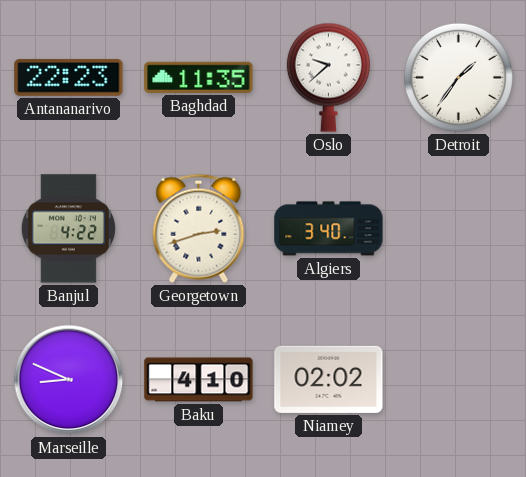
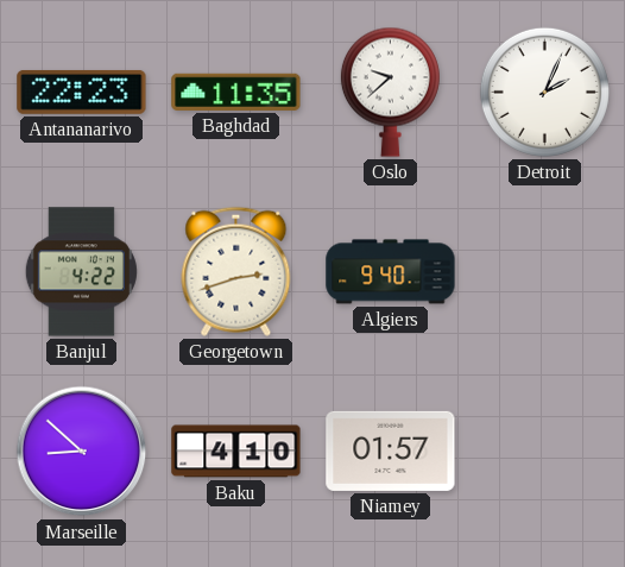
Detroit: 1:36 -> 2:04 (544, 92)
Algiers: 3:40 -> 9:40 (391, 272)
Marseille: 8:49 -> 8:52 (82, 452)
Niamey: 02:02 -> 01:57 (391, 451)
